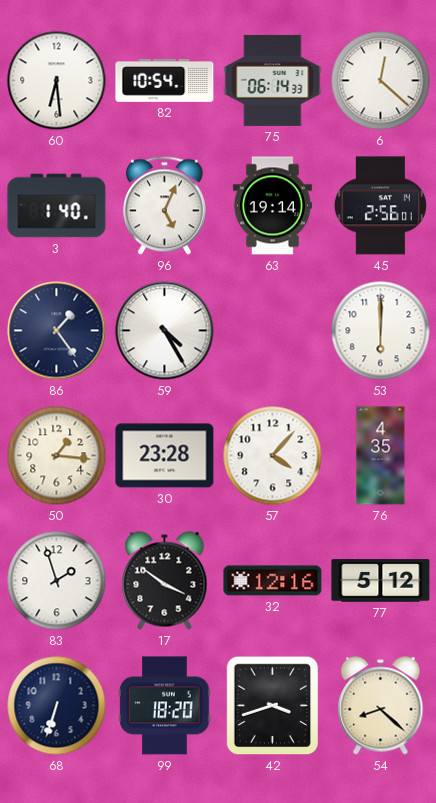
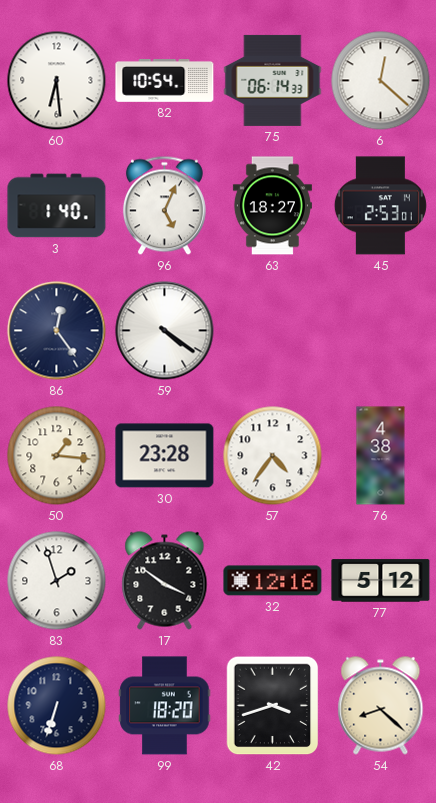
63: 19:14 -> 18:27 (272, 206)
45: 2:56 -> 2:53 (380, 206)
86: 1:24 -> 12:24 (57, 331)
59: 4:25 -> 4:21 (165, 331)
53: 6:00 -> none (381, 331)
57: 4:07 -> 4:36 (273, 456)
76: 4:35 -> 4:38 (381, 456)
